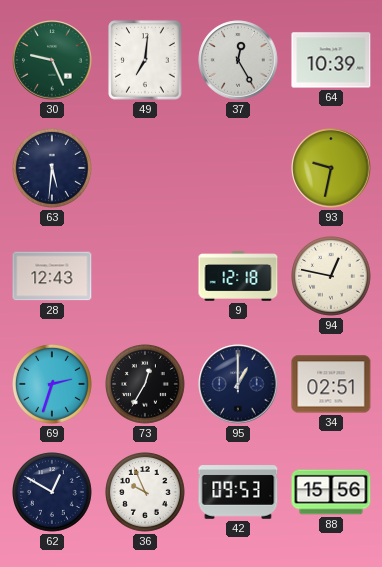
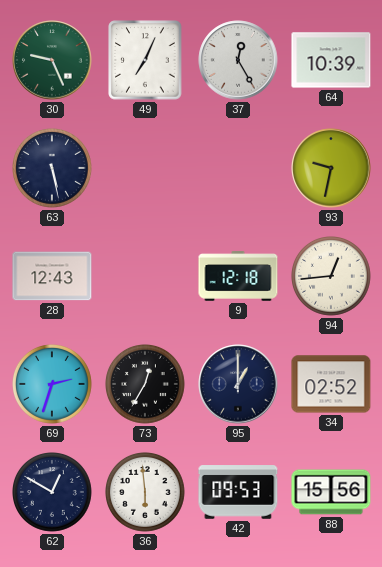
49: 7:01 -> 7:04 (145, 60)
63: 5:31 -> 5:28 (53, 169)
94: 12:47 -> 12:44 (332, 277)
34: 02:51 -> 02:52 (331, 384)
36: 9:56 -> 5:59 (146, 493)
